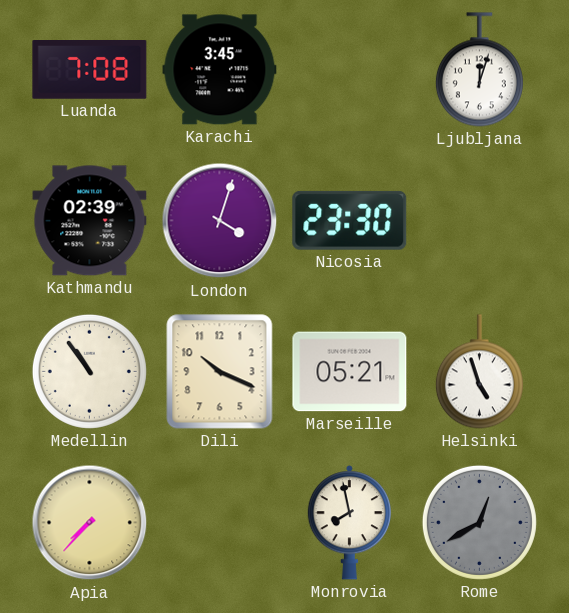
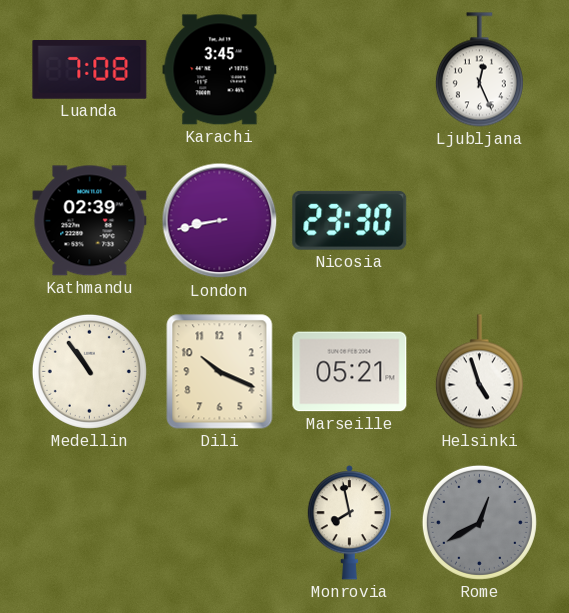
Ljubljana: 12:03 -> 12:26 (479, 70)
London: 4:03 -> 8:43 (220, 221)
Apia: 7:37 -> none (90, 523)
